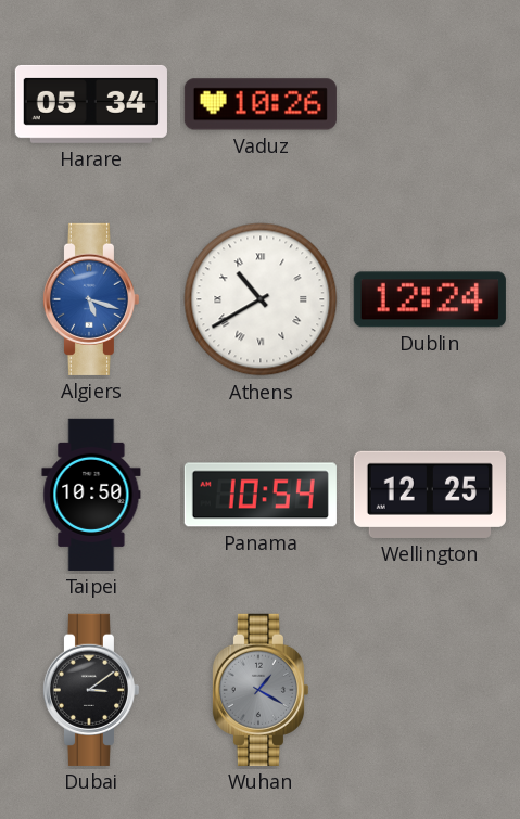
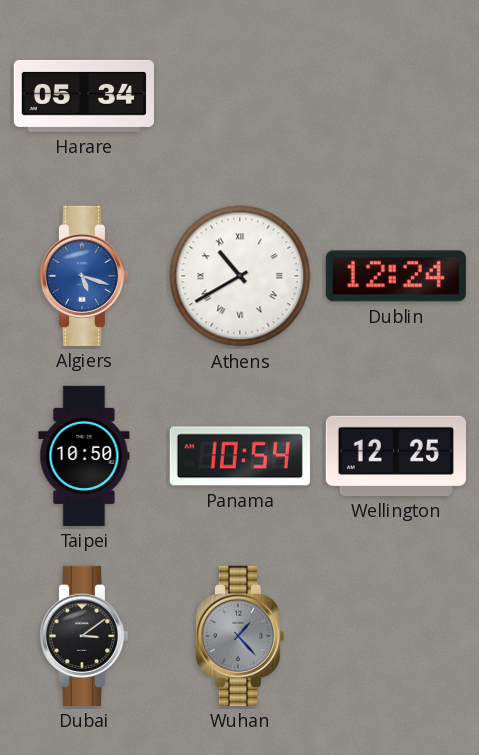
Vaduz: 10:26 -> none (261, 104)
Wuhan: 1:20 -> 1:23 (239, 636)
